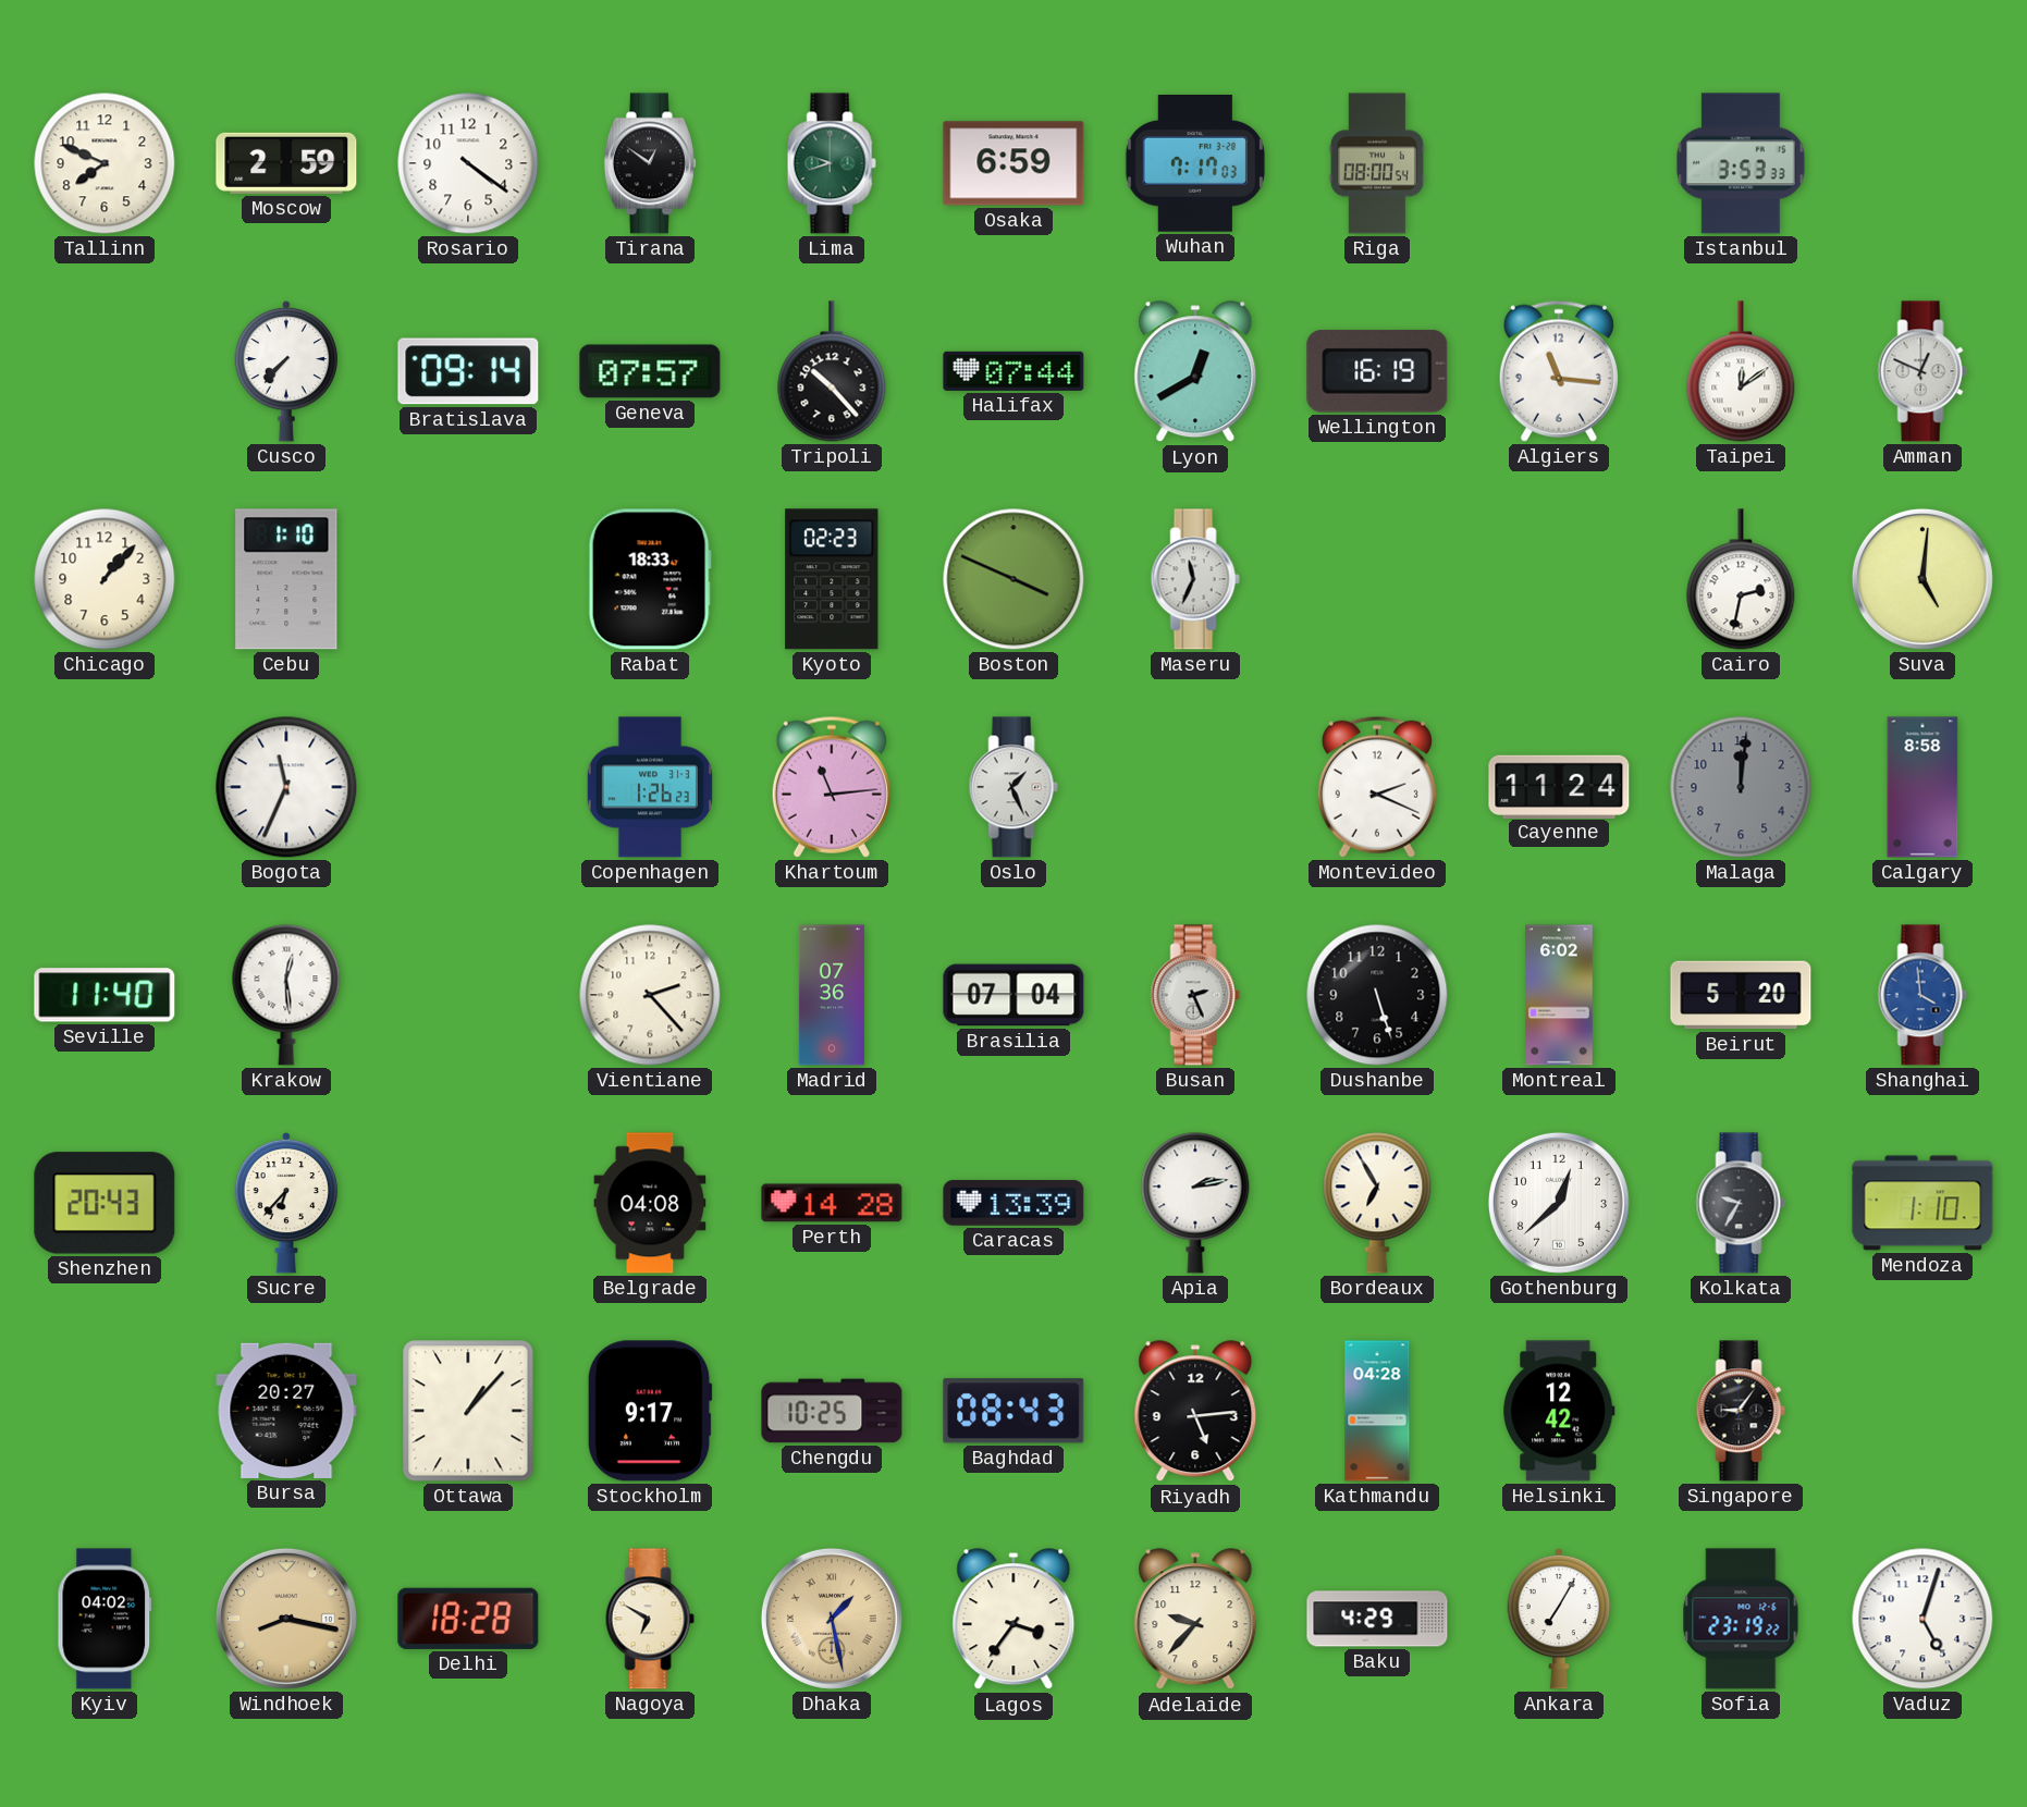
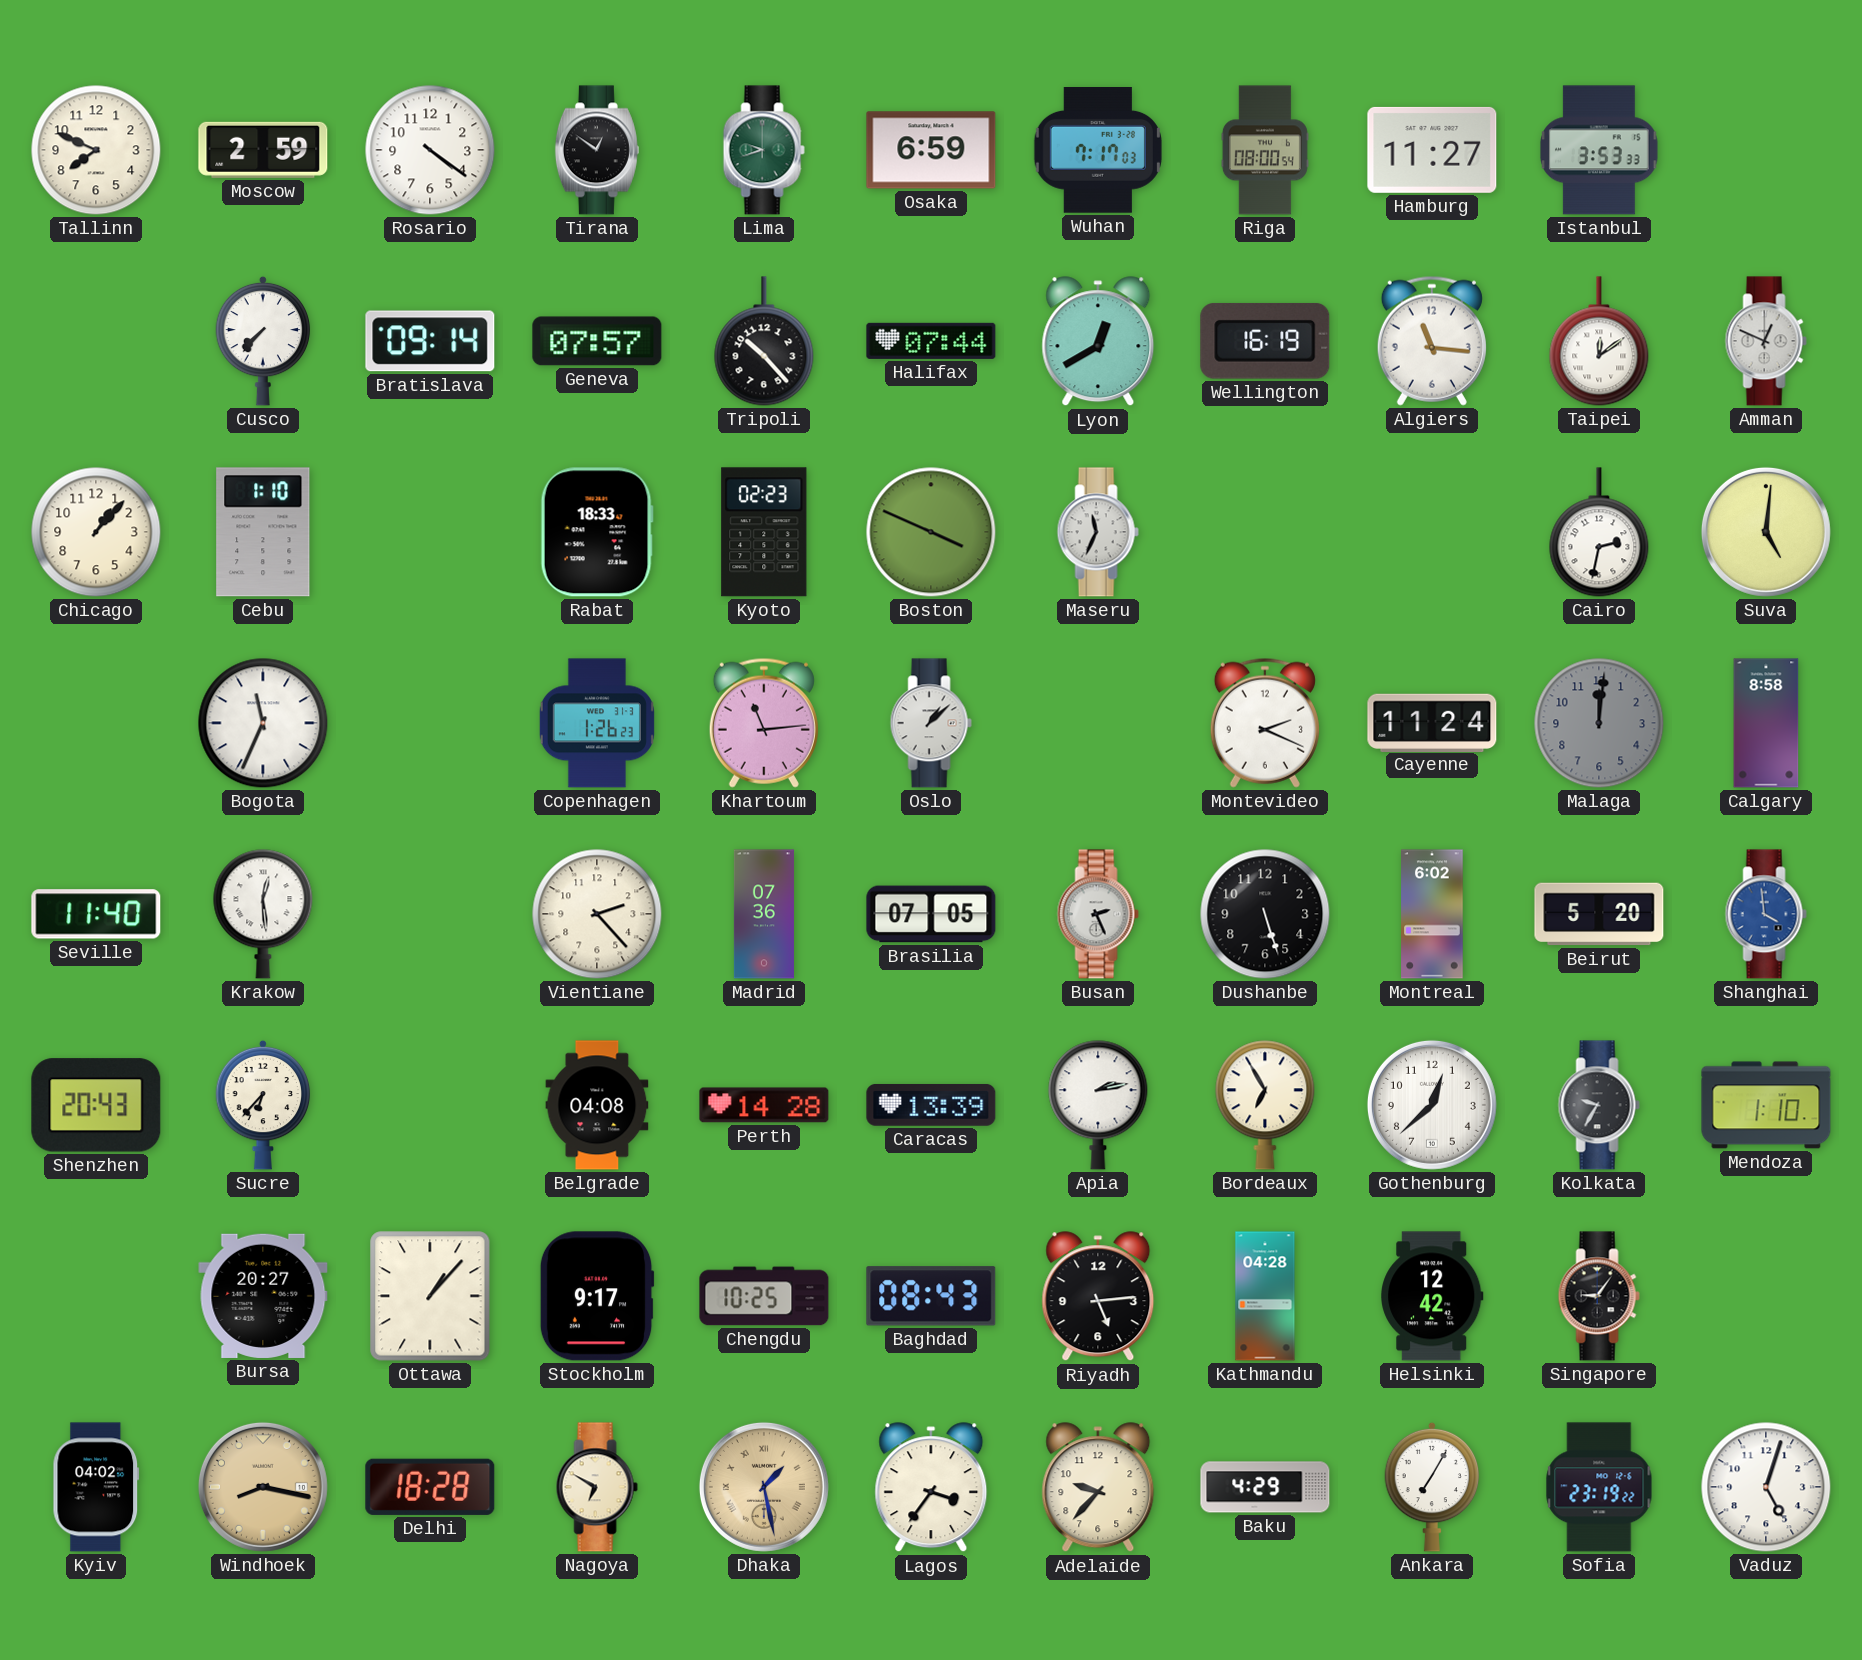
Hamburg: none -> 11:27 (1432, 150)
Oslo: 1:26 -> 1:08 (931, 723)
Brasilia: 07:04 -> 07:05 (931, 914)
